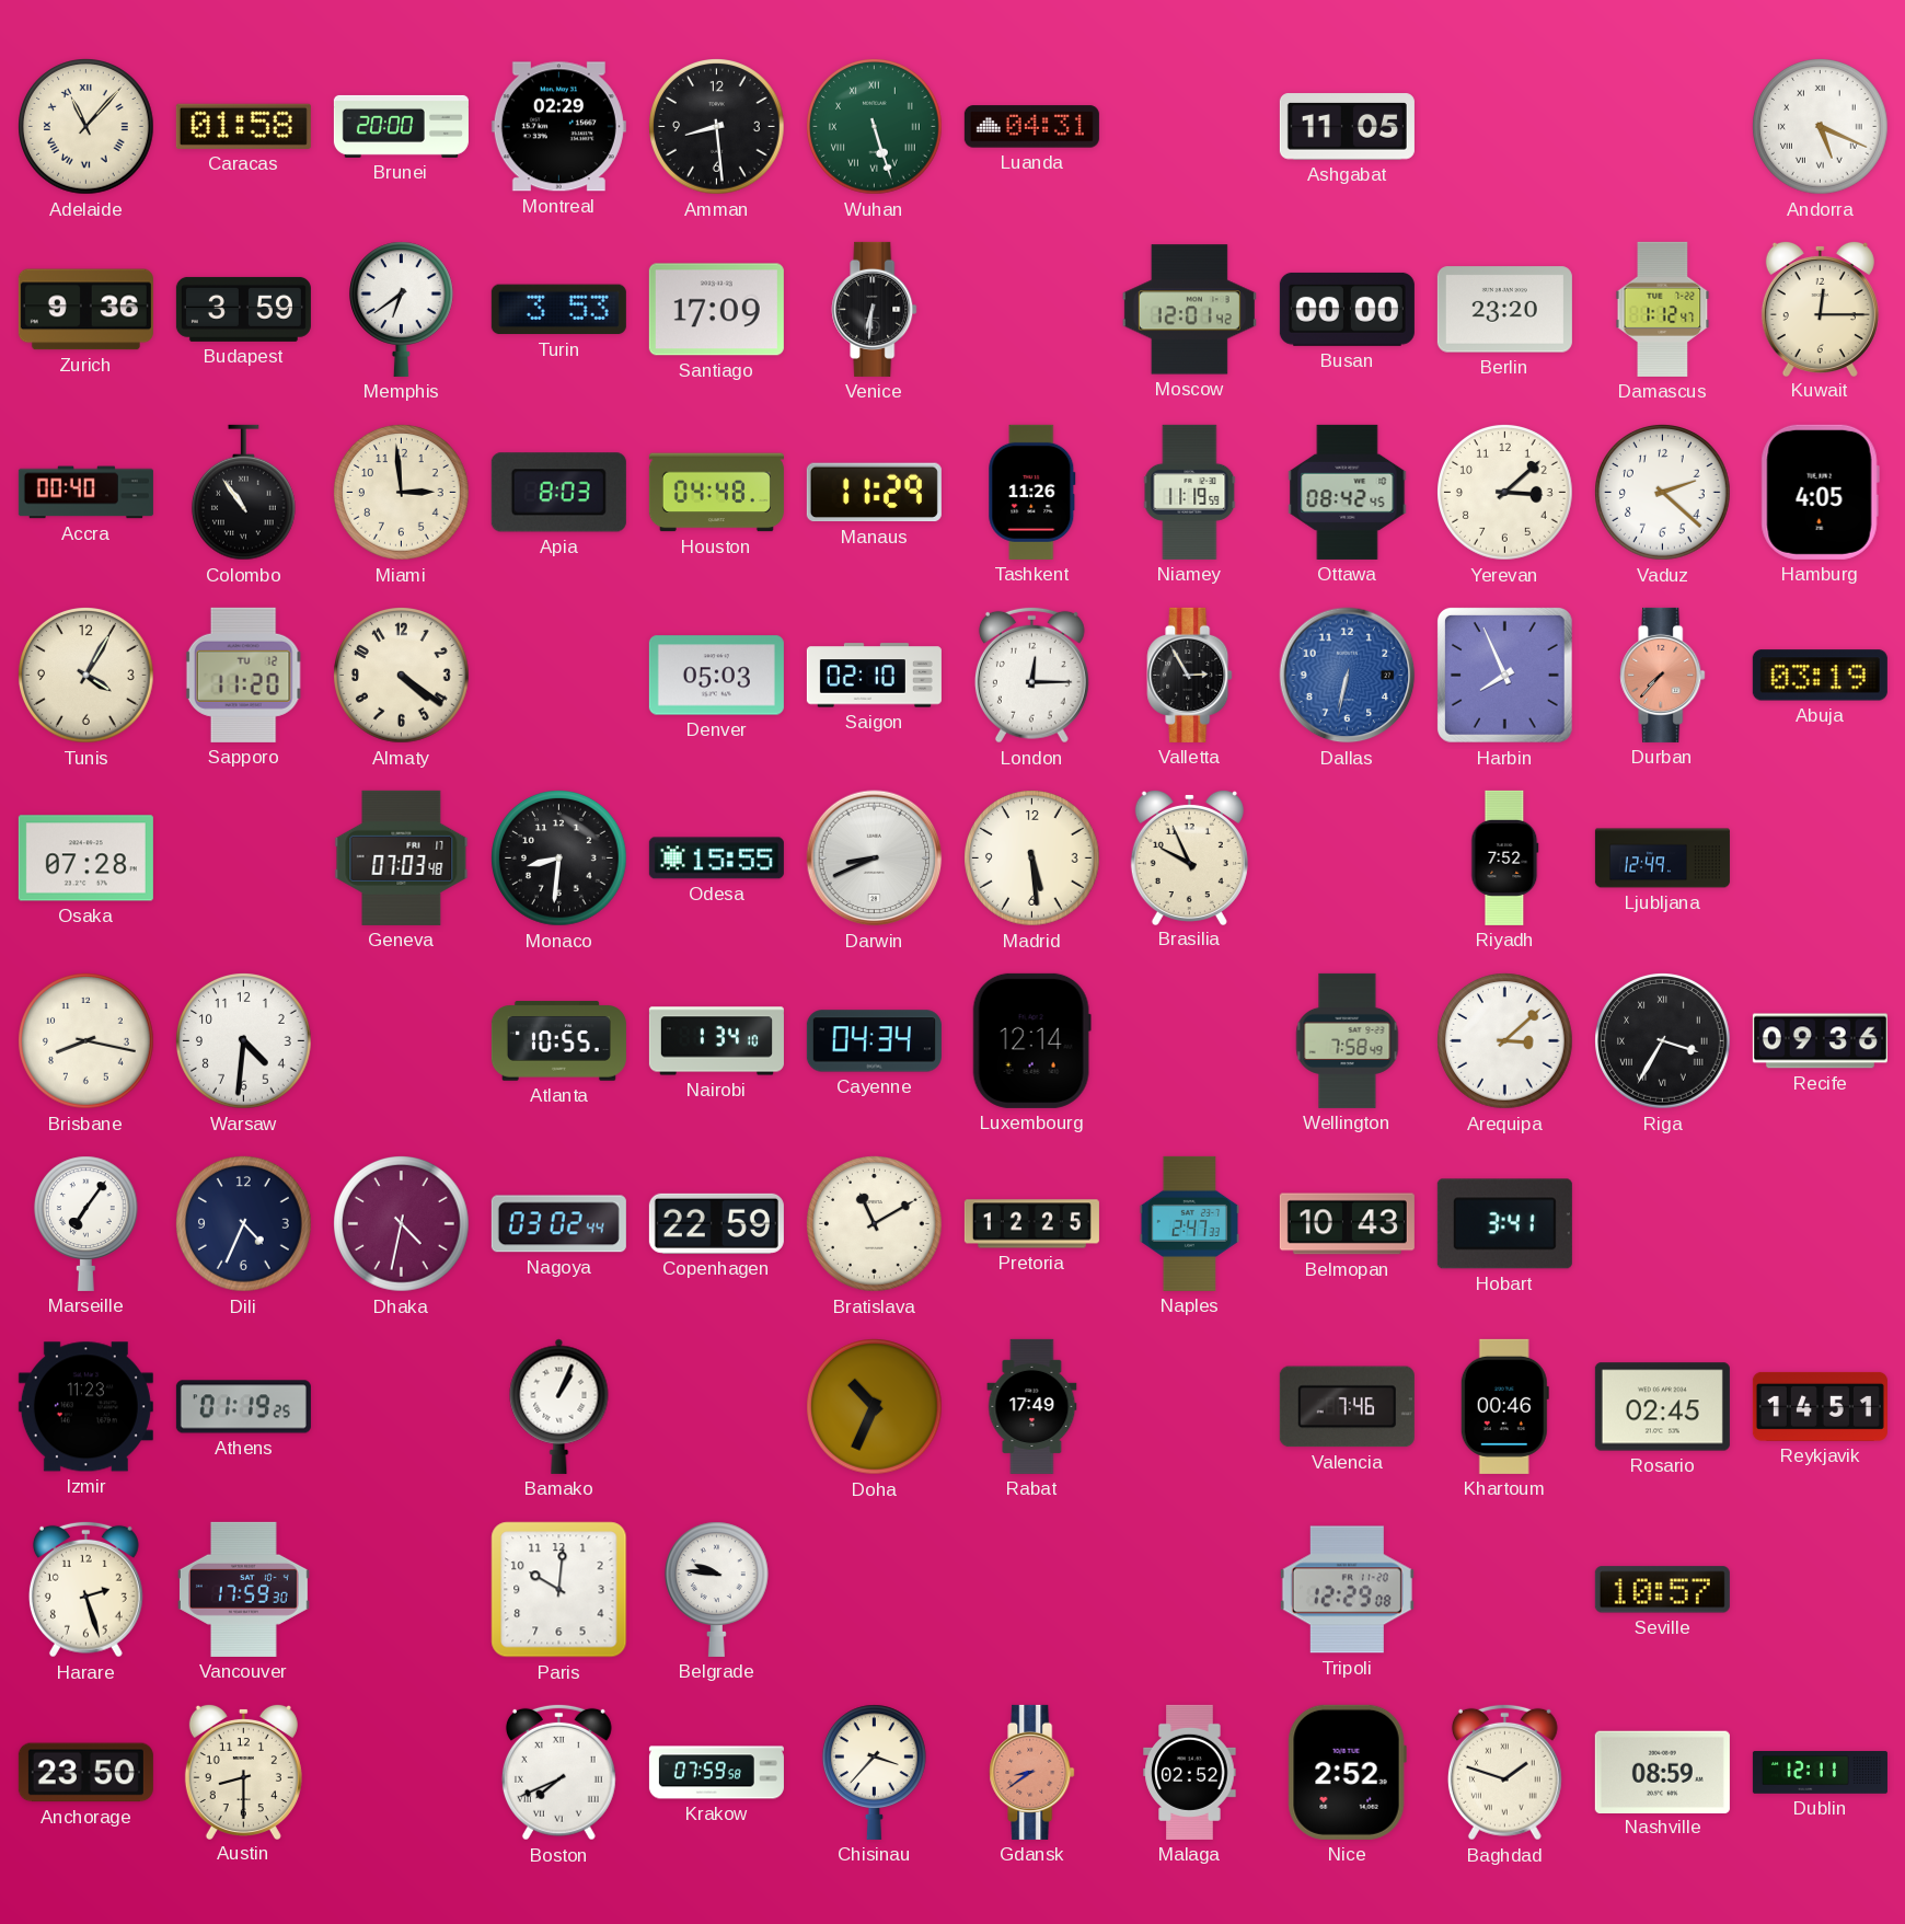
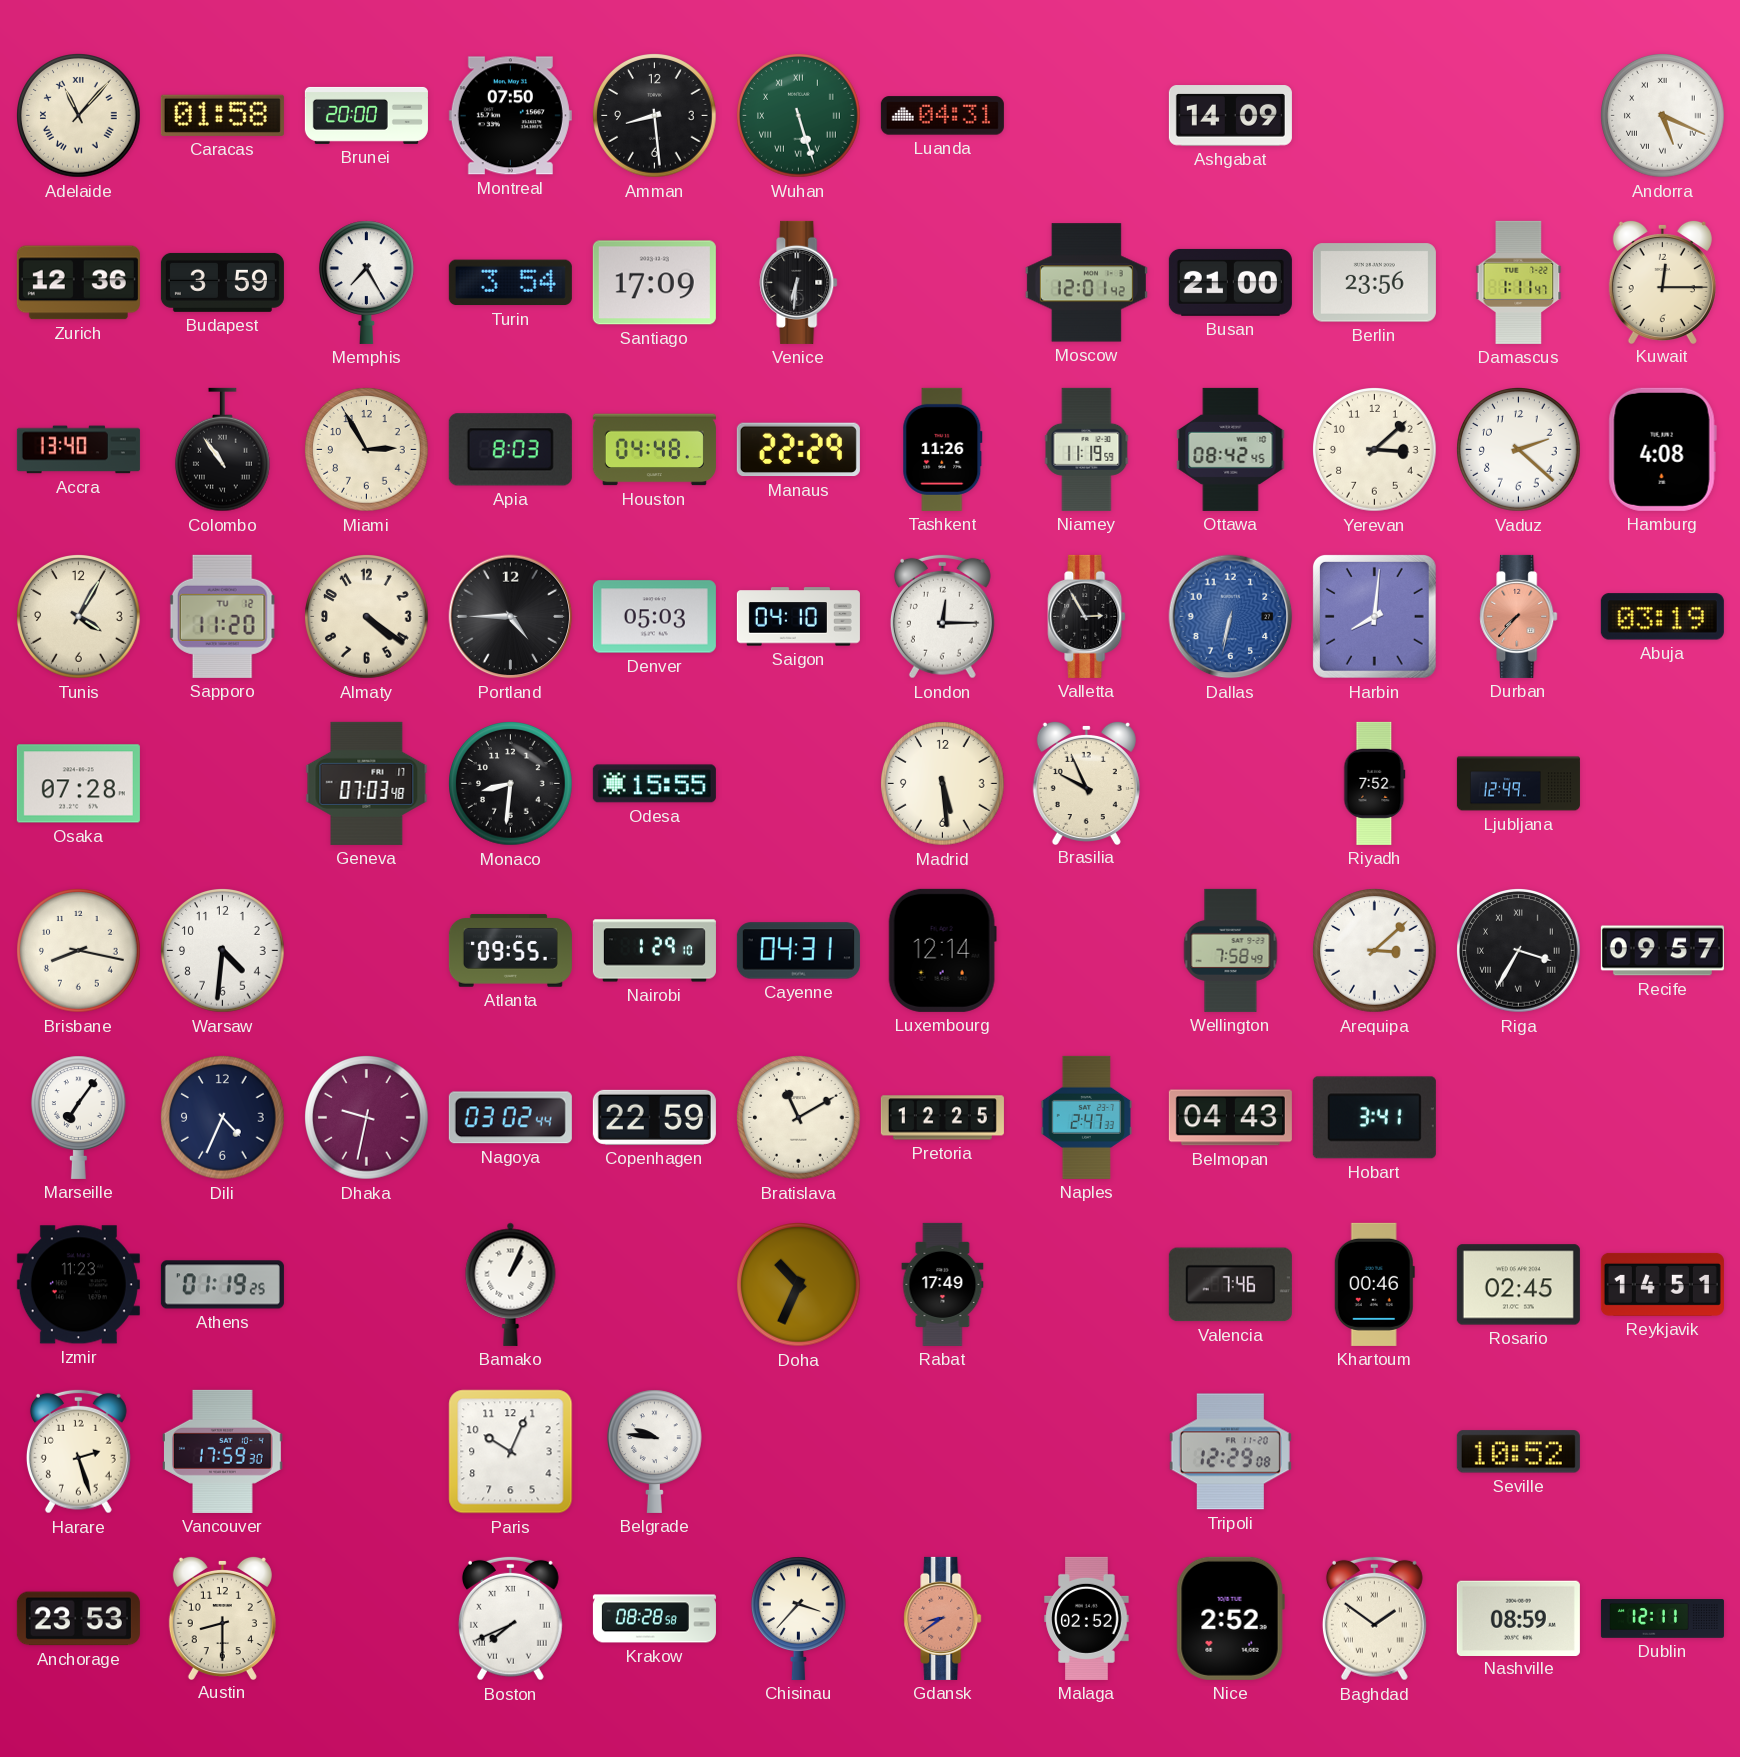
Montreal: 02:29 -> 07:50 (510, 116)
Ashgabat: 11:05 -> 14:09 (1230, 116)
Zurich: 9:36 -> 12:36 (78, 283)
Memphis: 6:39 -> 7:25 (367, 282)
Turin: 3:53 -> 3:54 (510, 283)
Busan: 00:00 -> 21:00 (1230, 282)
Berlin: 23:20 -> 23:56 (1374, 283)
Damascus: 1:12 -> 1:11 (1519, 282)
Accra: 00:40 -> 13:40 (78, 450)
Miami: 2:59 -> 2:55 (367, 450)
Manaus: 11:29 -> 22:29 (798, 450)
Hamburg: 4:05 -> 4:08 (1662, 449)
Portland: none -> 4:45 (511, 617)
Saigon: 02:10 -> 04:10 (798, 617)
Harbin: 7:56 -> 8:01 (1374, 616)
Darwin: 8:41 -> none (875, 859)
Atlanta: 10:55 -> 09:55 (510, 951)
Nairobi: 1:34 -> 1:29 (654, 951)
Cayenne: 04:34 -> 04:31 (798, 951)
Recife: 09:36 -> 09:57 (1662, 951)
Dhaka: 4:32 -> 9:32 (367, 1118)
Belmopan: 10:43 -> 04:43 (1230, 1118)
Paris: 10:01 -> 10:04 (511, 1452)
Seville: 10:57 -> 10:52 (1518, 1452)
Anchorage: 23:50 -> 23:53 (78, 1619)
Krakow: 07:59 -> 08:28 (654, 1619)
Baghdad: 1:48 -> 1:51 (1374, 1618)
